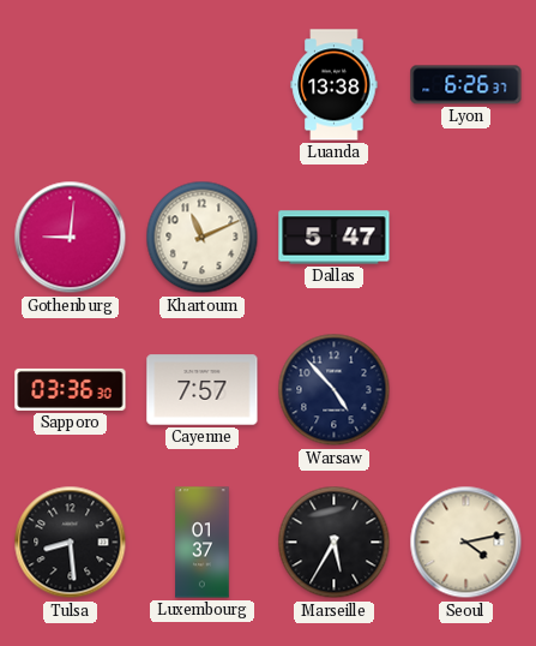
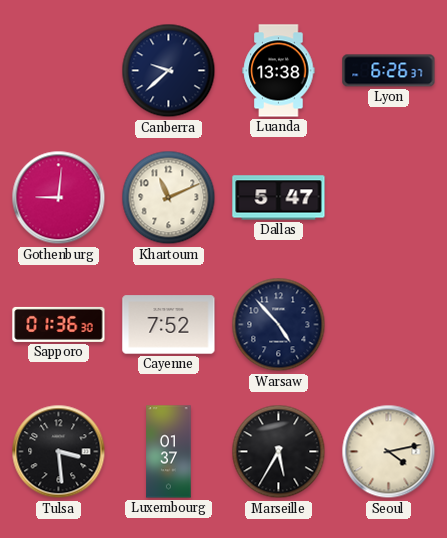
Canberra: none -> 9:38 (169, 71)
Sapporo: 03:36 -> 01:36 (59, 324)
Cayenne: 7:57 -> 7:52 (169, 325)
Tulsa: 8:29 -> 3:29 (59, 452)
